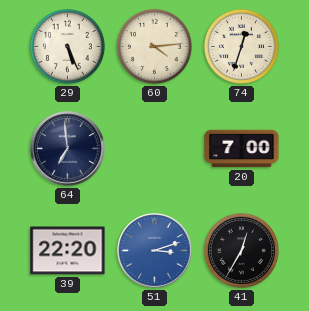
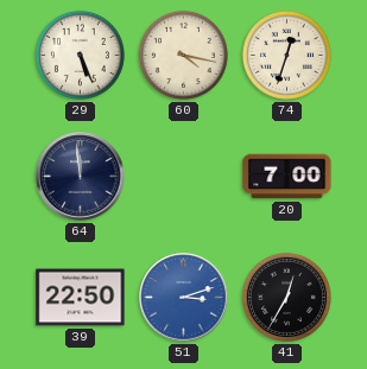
60: 4:14 -> 4:17 (183, 55)
64: 6:59 -> 11:59 (81, 177)
39: 22:20 -> 22:50 (81, 298)
